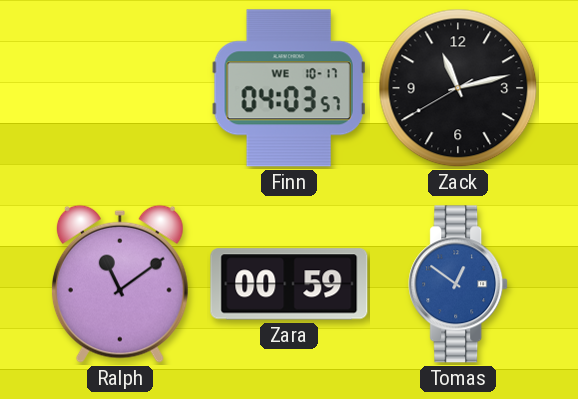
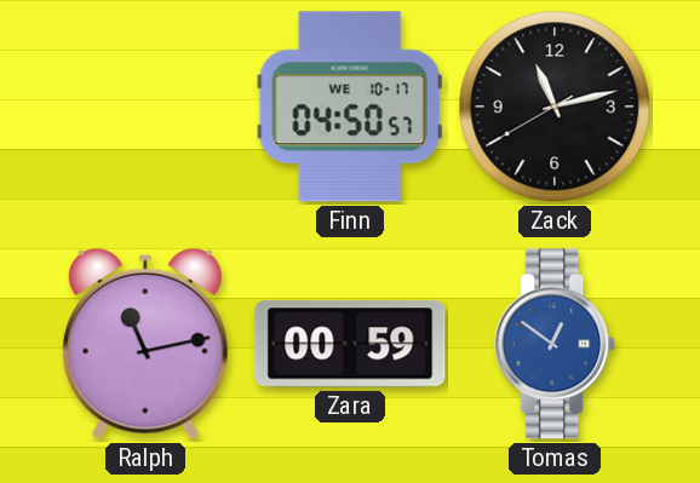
Finn: 04:03 -> 04:50 (350, 107)
Ralph: 11:09 -> 11:13 (145, 344)
